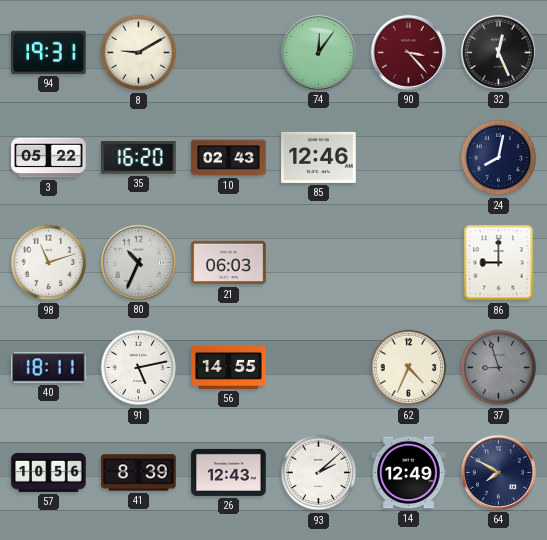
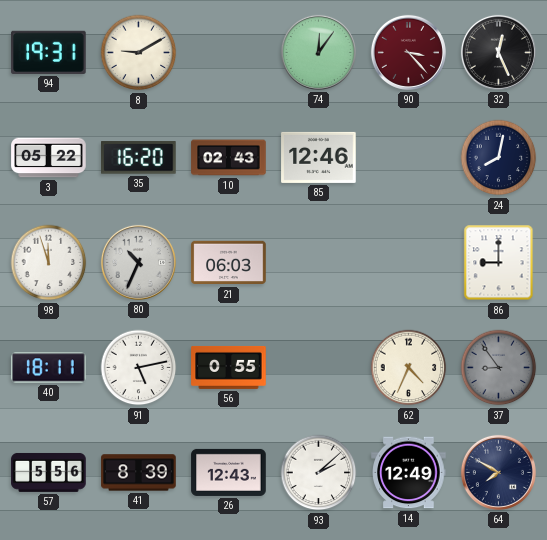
98: 11:12 -> 11:57 (49, 263)
56: 14:55 -> 0:55 (229, 367)
37: 8:57 -> 8:54 (499, 368)
57: 10:56 -> 5:56 (49, 472)
